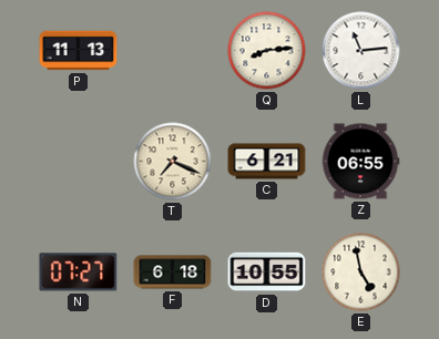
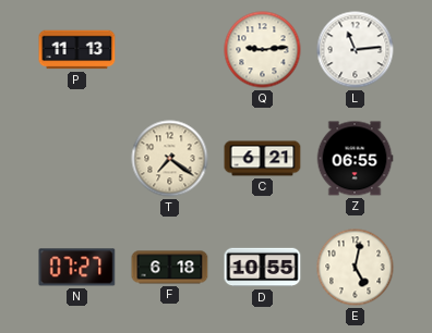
Q: 8:14 -> 9:14 (263, 50)
T: 7:19 -> 7:21 (170, 159)
E: 4:58 -> 5:02 (356, 268)
